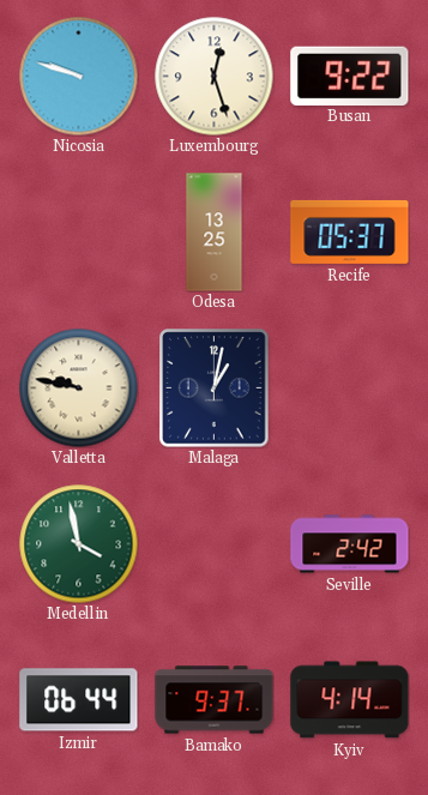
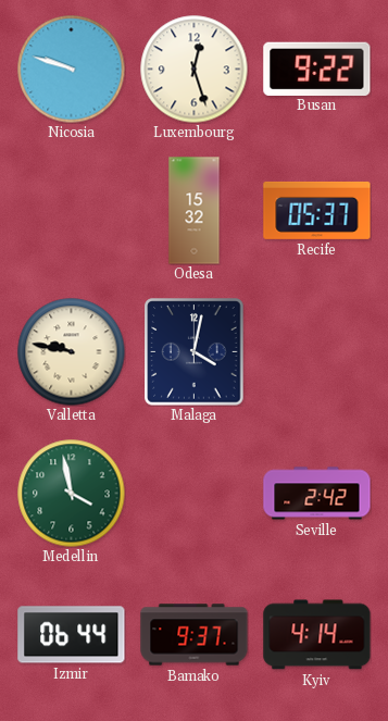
Odesa: 13:25 -> 15:32 (195, 211)
Malaga: 1:02 -> 4:02 (195, 352)
